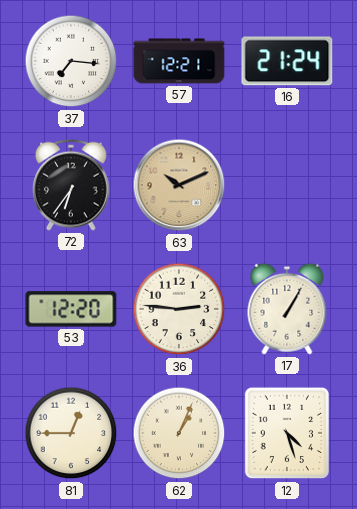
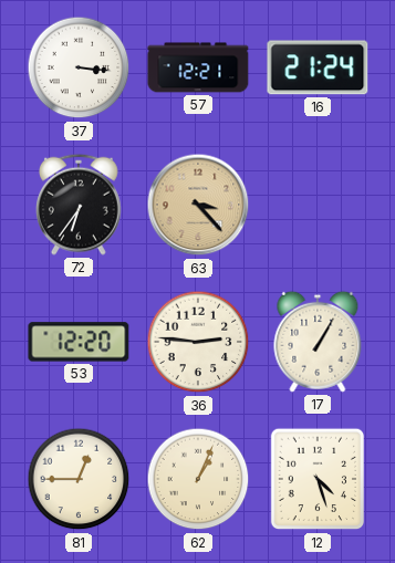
37: 7:16 -> 3:16 (79, 67)
63: 10:11 -> 3:23 (198, 205)
